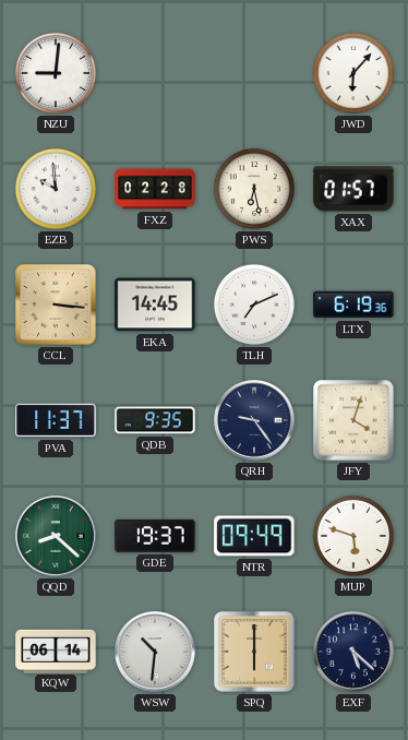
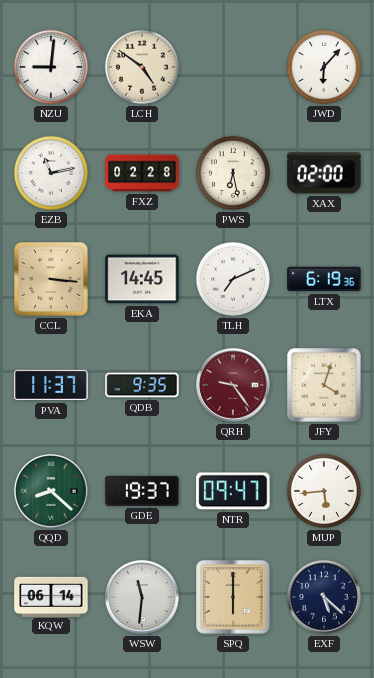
LCH: none -> 4:51 (142, 67)
EZB: 9:59 -> 11:13 (51, 173)
XAX: 01:57 -> 02:00 (324, 173)
QRH dial: navy -> burgundy (233, 385)
NTR: 09:49 -> 09:47 (233, 491)
MUP: 5:48 -> 5:44 (324, 491)
WSW: 10:31 -> 11:31 (142, 597)
